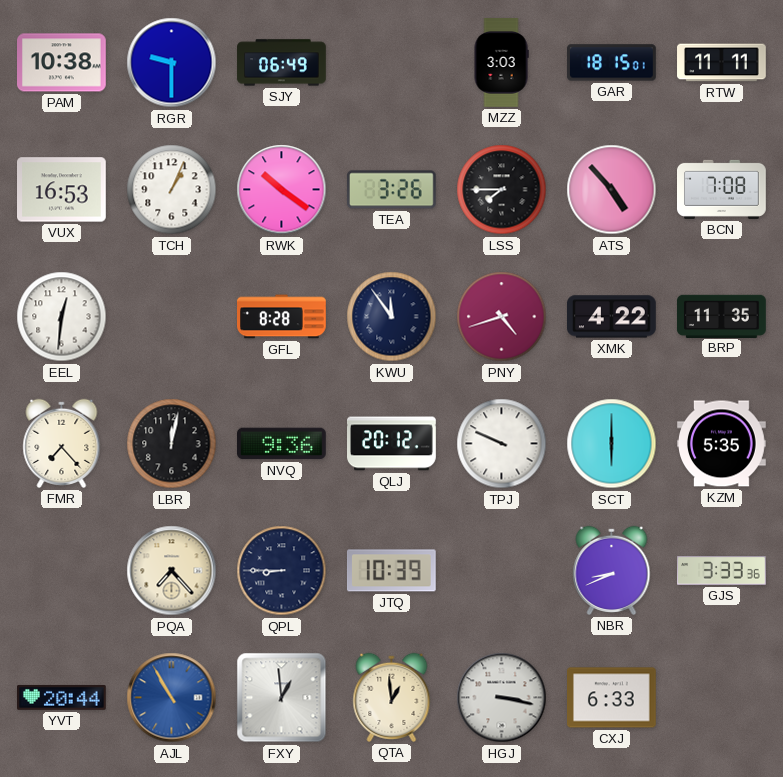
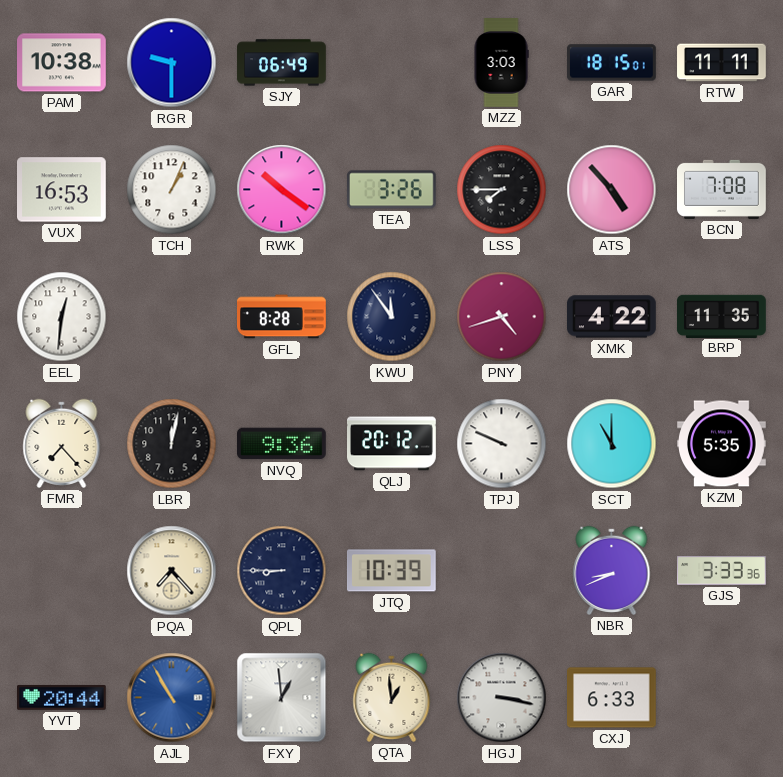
SCT: 6:00 -> 11:00 (612, 444)
